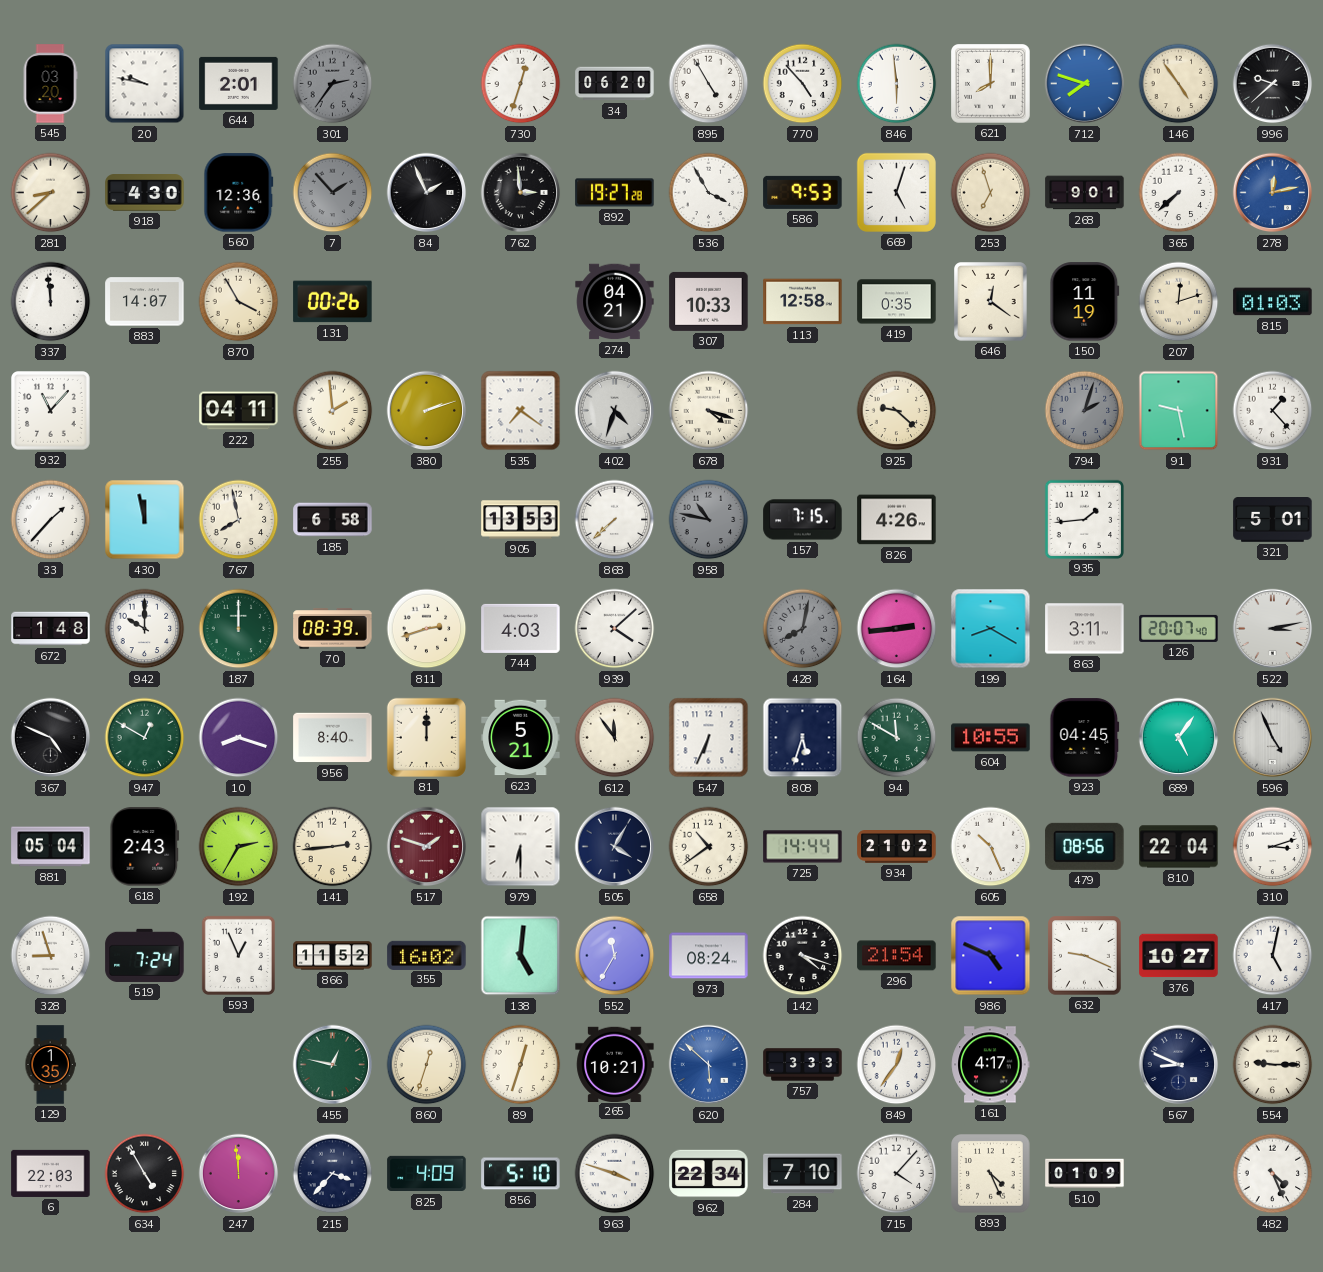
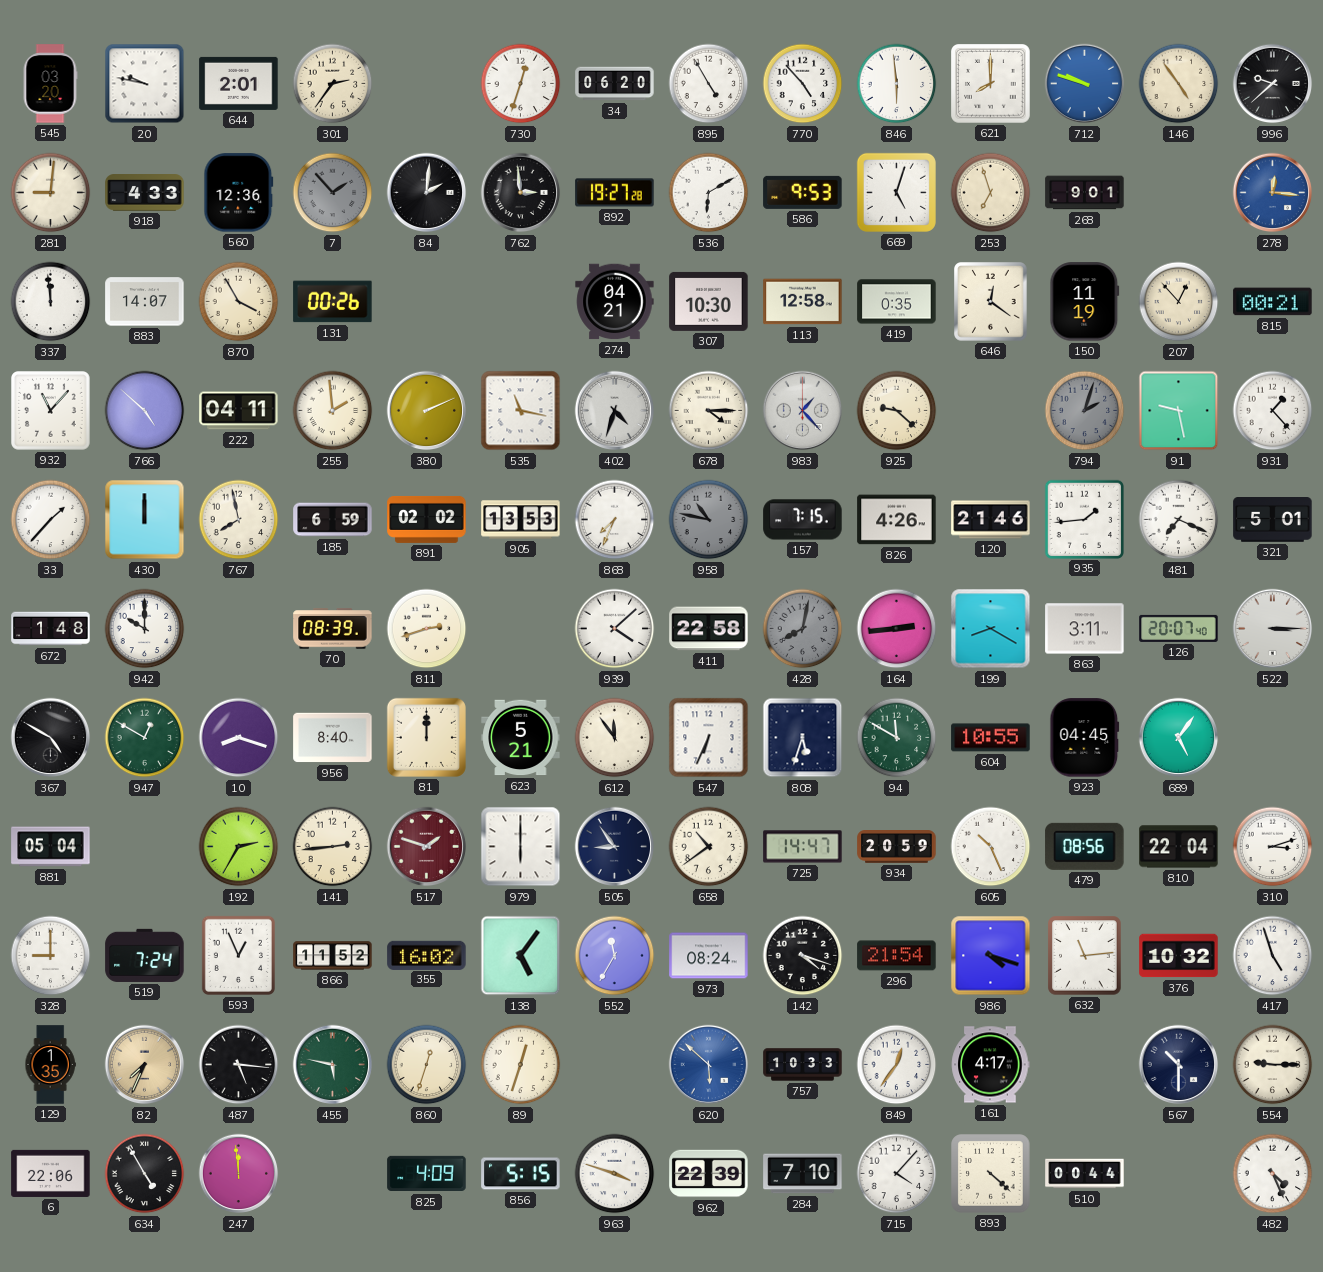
301 dial: grey -> cream (333, 84)
712: 7:48 -> 9:48 (1085, 84)
281: 8:38 -> 9:01 (51, 193)
918: 4:30 -> 4:33 (145, 193)
84: 1:56 -> 2:01 (427, 193)
536: 3:55 -> 6:10 (709, 193)
365: 7:38 -> none (1179, 193)
278: 12:13 -> 12:16 (1273, 193)
307: 10:33 -> 10:30 (709, 301)
207: 12:12 -> 12:53 (1179, 302)
815: 01:03 -> 00:21 (1273, 302)
766: none -> 4:52 (145, 411)
380: 2:12 -> 2:11 (427, 411)
535: 7:21 -> 11:17 (521, 411)
678: 4:18 -> 4:15 (709, 411)
983: none -> 1:23 (803, 411)
430: 11:58 -> 12:00 (145, 520)
185: 6:58 -> 6:59 (333, 520)
891: none -> 02:02 (427, 519)
868: 7:38 -> 7:34 (615, 520)
120: none -> 21:46 (991, 520)
481: none -> 7:19 (1179, 520)
187: 12:00 -> none (239, 629)
744: 4:03 -> none (521, 628)
411: none -> 22:58 (709, 629)
522: 3:13 -> 3:15 (1273, 629)
367: 4:49 -> 4:50 (51, 738)
596: 4:56 -> none (1273, 738)
618: 2:43 -> none (145, 847)
979: 6:30 -> 6:00 (521, 847)
505: 4:05 -> 8:54 (615, 847)
725: 14:44 -> 14:47 (803, 847)
934: 21:02 -> 20:59 (897, 847)
328: 8:57 -> 9:00 (51, 956)
138: 5:01 -> 5:06 (521, 956)
986: 4:49 -> 4:18 (991, 956)
632: 9:19 -> 11:14 (1085, 956)
376: 10:27 -> 10:32 (1179, 956)
417: 5:02 -> 4:57 (1273, 956)
82: none -> 7:34 (145, 1065)
487: none -> 5:16 (239, 1065)
455: 12:47 -> 5:47 (333, 1065)
265: 10:21 -> none (615, 1064)
757: 3:33 -> 10:33 (803, 1065)
567: 8:49 -> 10:30 (1179, 1065)
6: 22:03 -> 22:06 (51, 1173)
215: 3:37 -> none (333, 1174)
856: 5:10 -> 5:15 (521, 1174)
962: 22:34 -> 22:39 (709, 1174)
893: 4:26 -> 4:22 (991, 1174)
510: 01:09 -> 00:44 (1085, 1174)
